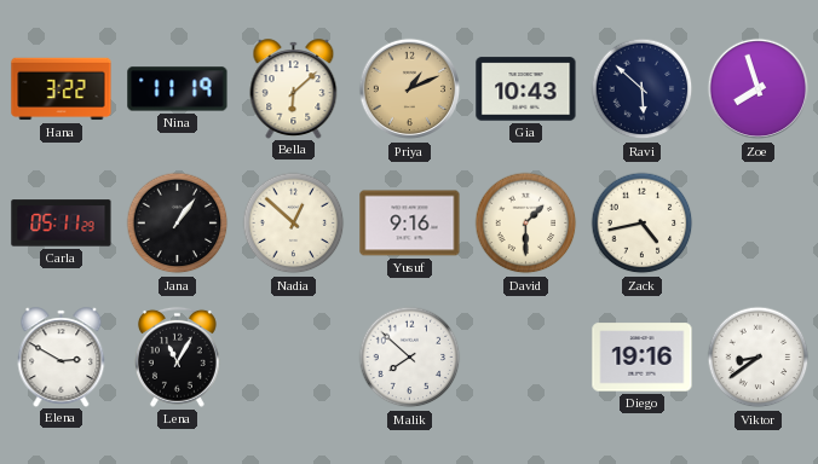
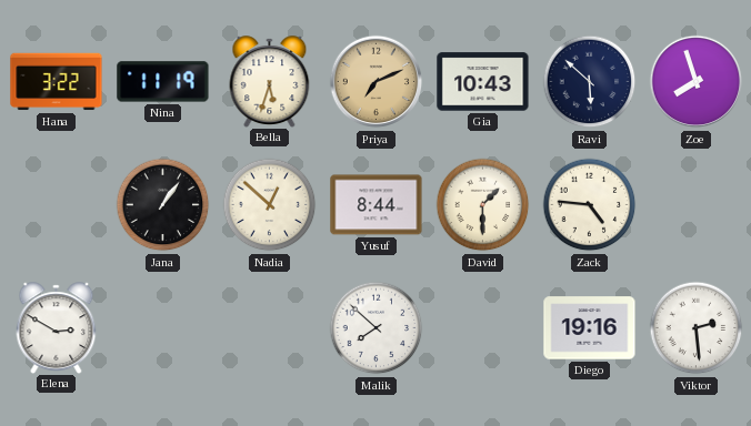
Bella: 6:08 -> 5:33 (270, 81)
Priya: 1:11 -> 7:11 (377, 82)
Carla: 05:11 -> none (62, 224)
Yusuf: 9:16 -> 8:44 (377, 205)
Zack: 4:43 -> 4:46 (590, 205)
Lena: 11:05 -> none (177, 356)
Viktor: 8:39 -> 2:29 (697, 328)
